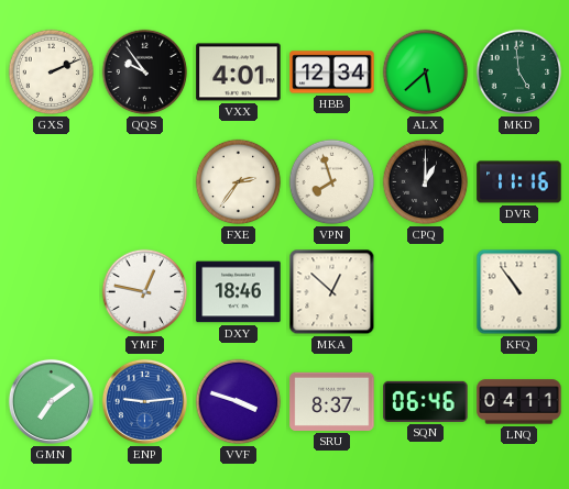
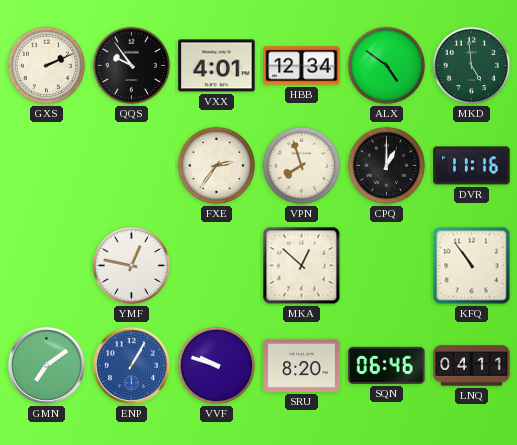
ALX: 5:38 -> 4:51 (387, 66)
DXY: 18:46 -> none (239, 292)
ENP: 9:14 -> 1:05 (131, 365)
VVF: 3:48 -> 9:48 (217, 366)
SRU: 8:37 -> 8:20 (302, 365)
